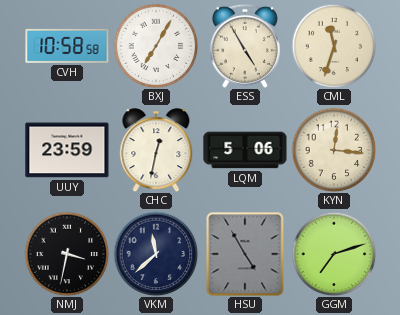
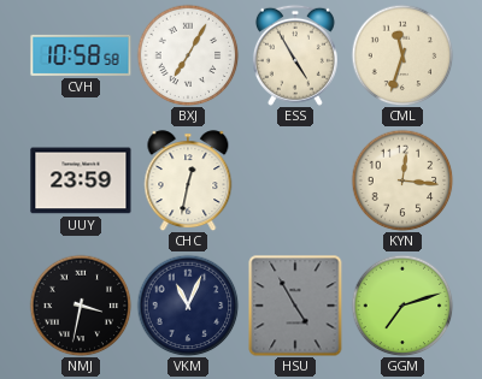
LQM: 5:06 -> none (245, 150)
VKM: 11:38 -> 11:04 (188, 306)
